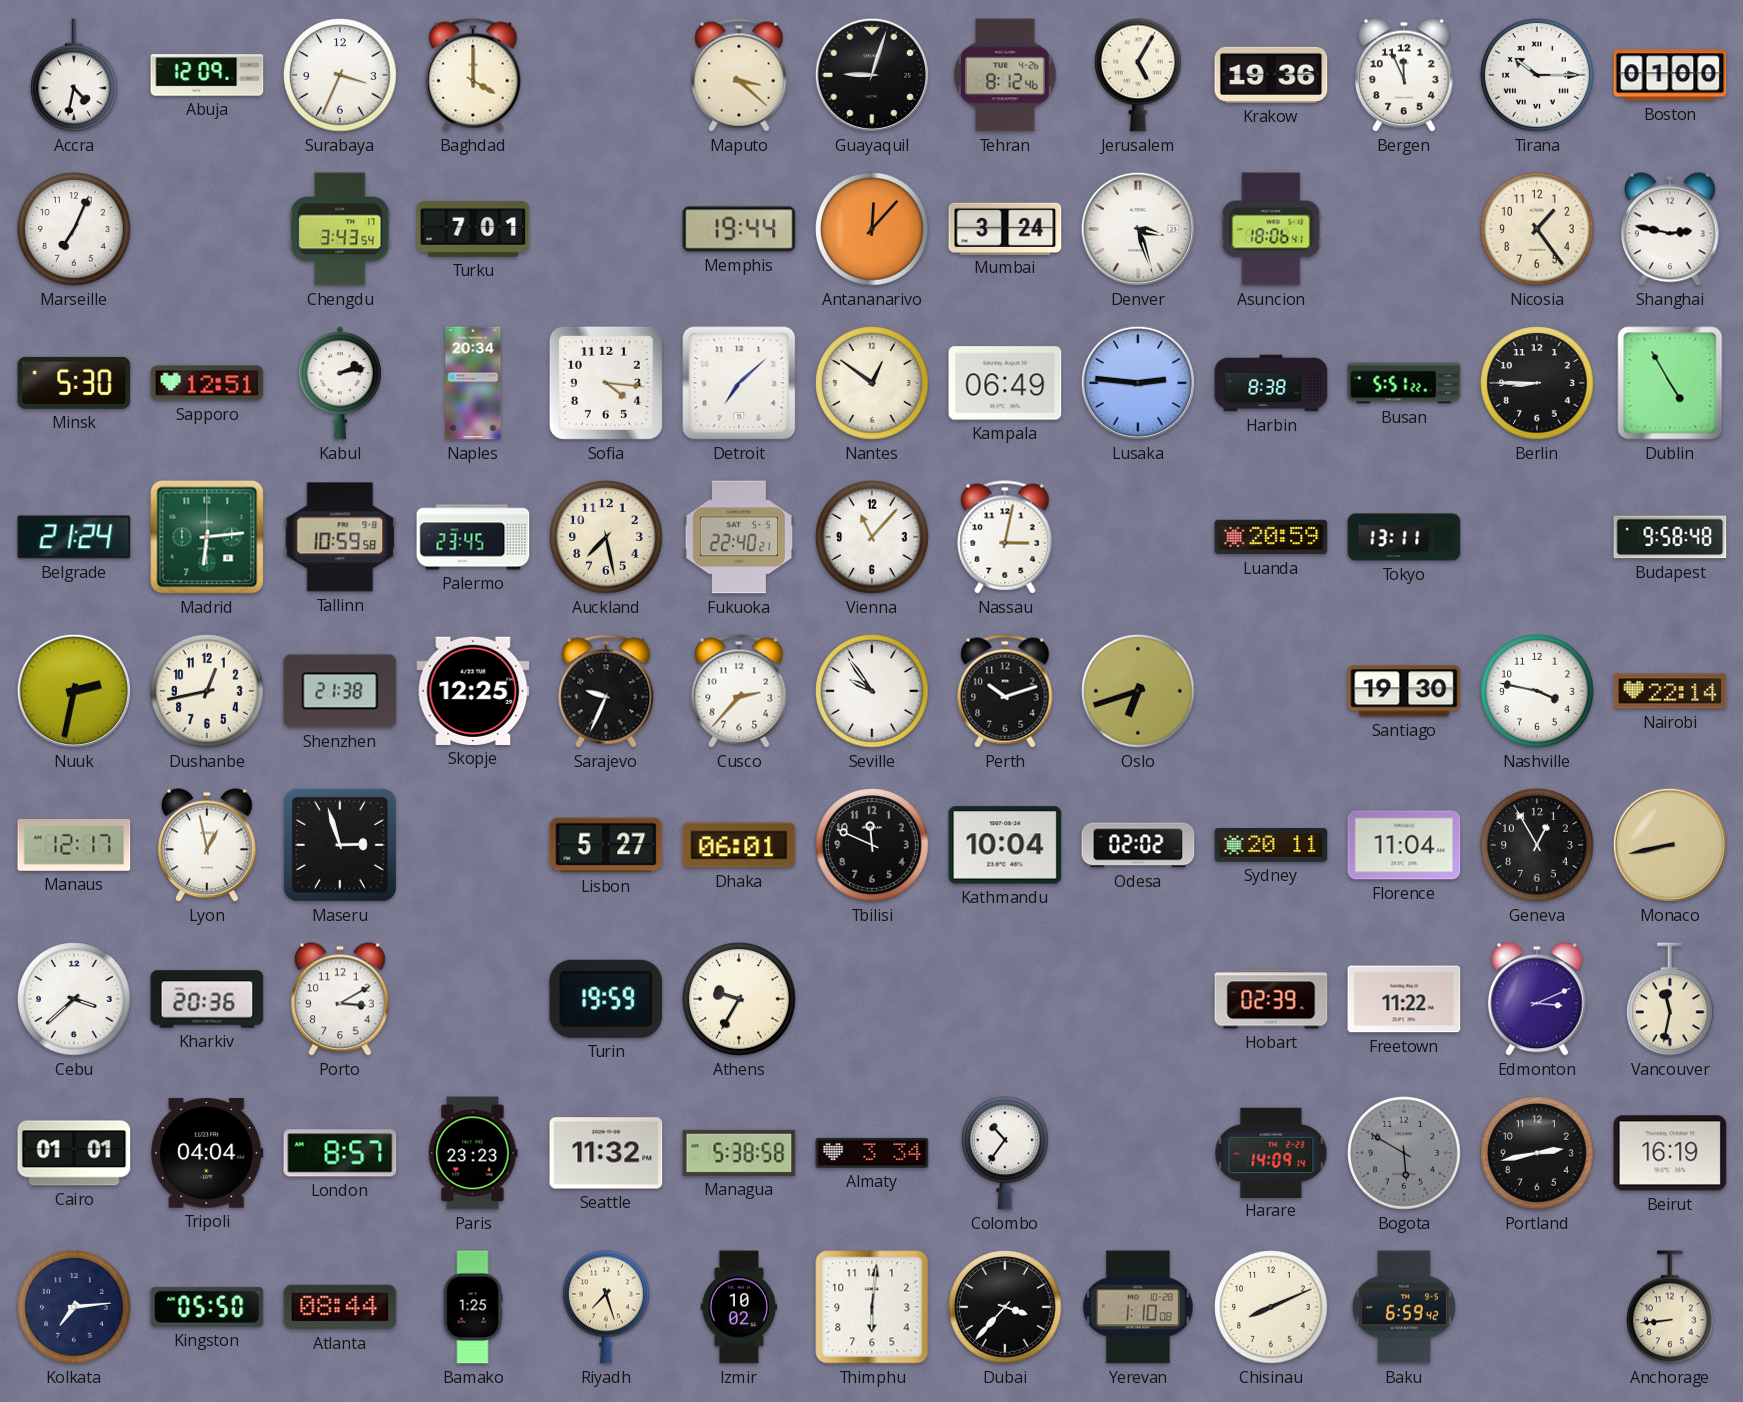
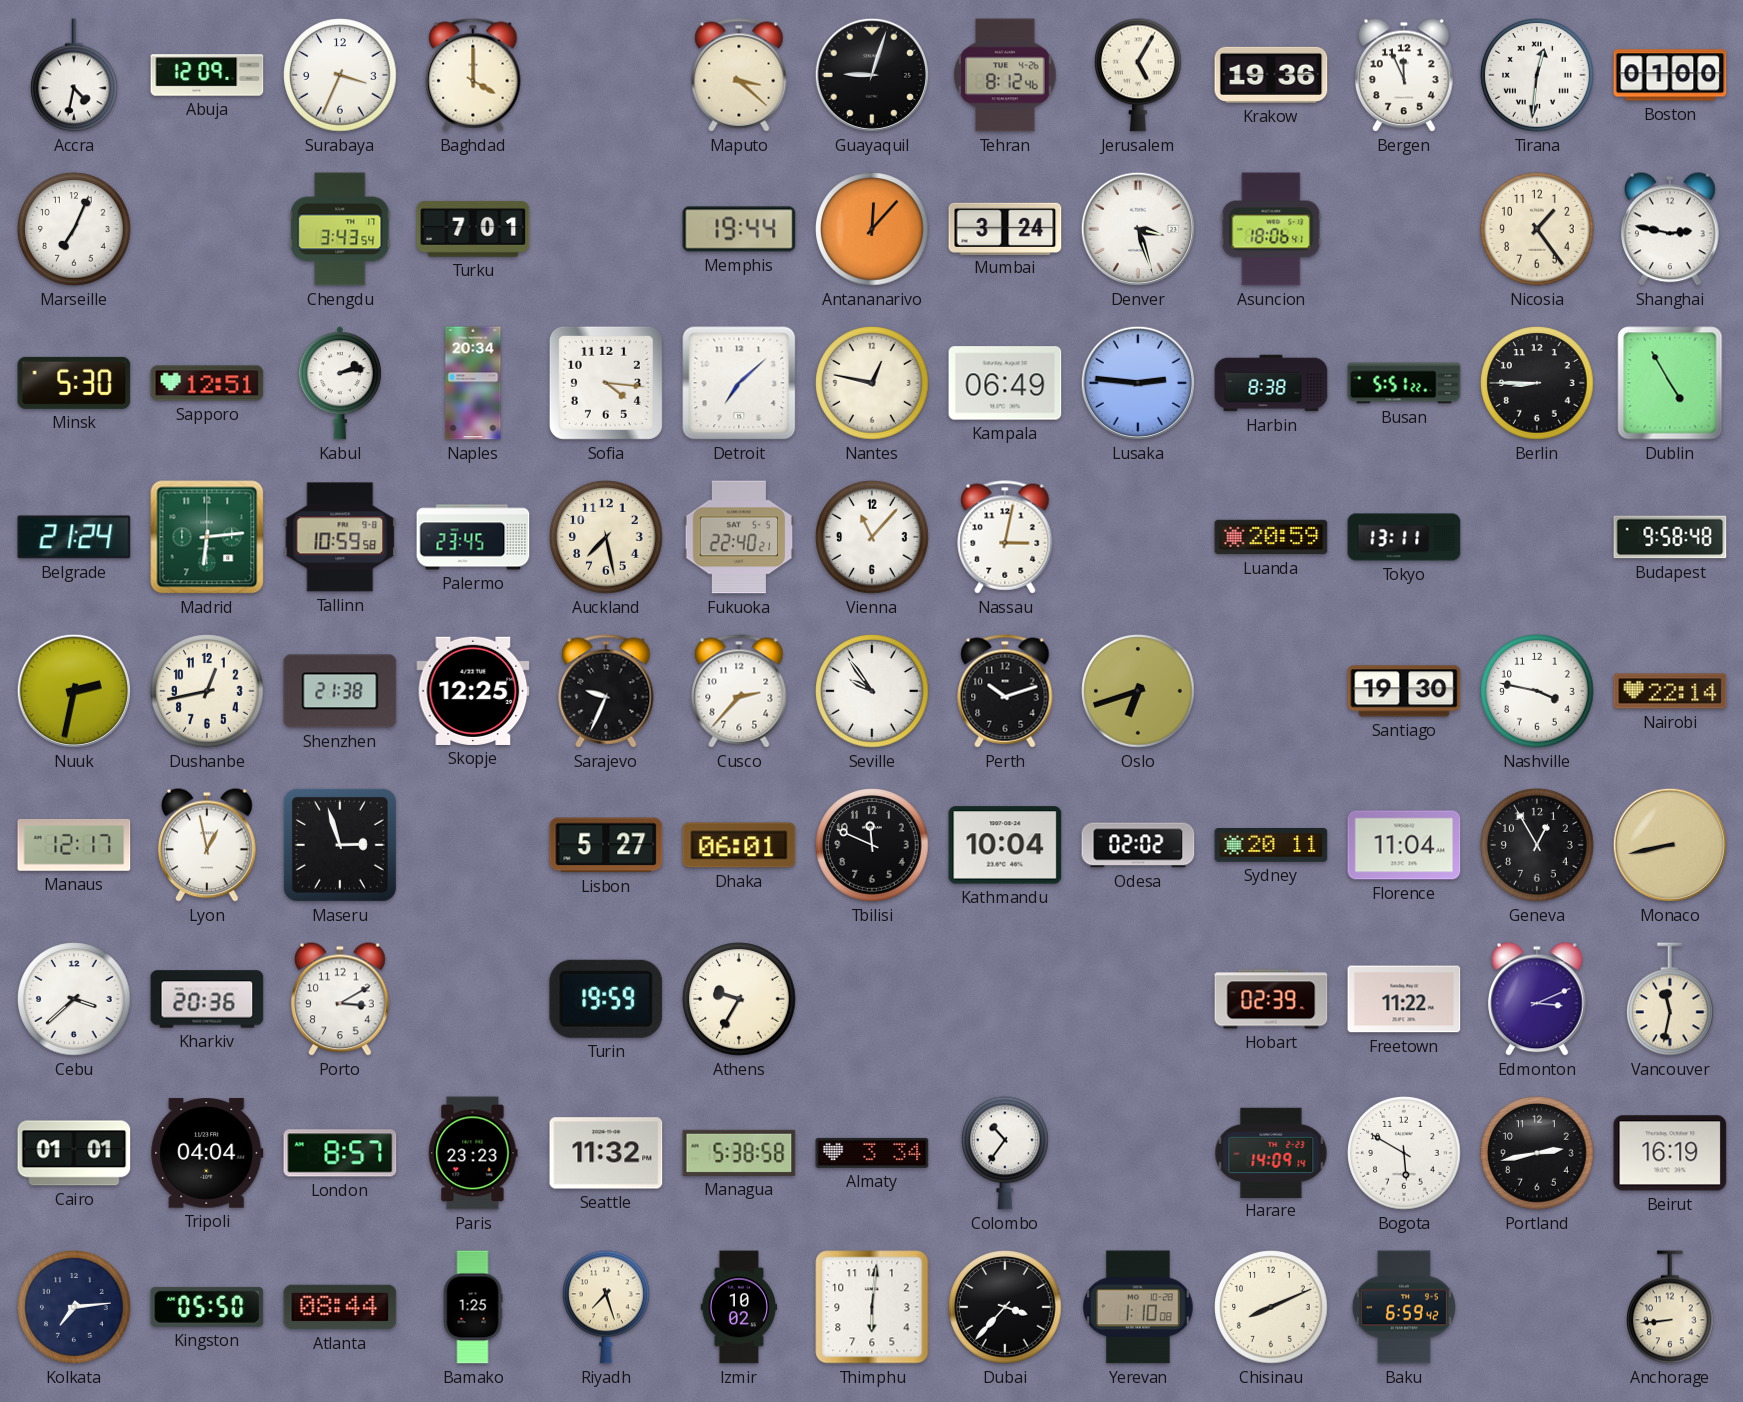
Tirana: 10:15 -> 12:31 (1537, 75)
Nantes: 12:51 -> 12:47 (872, 383)
Bogota dial: grey -> white (1404, 1153)
